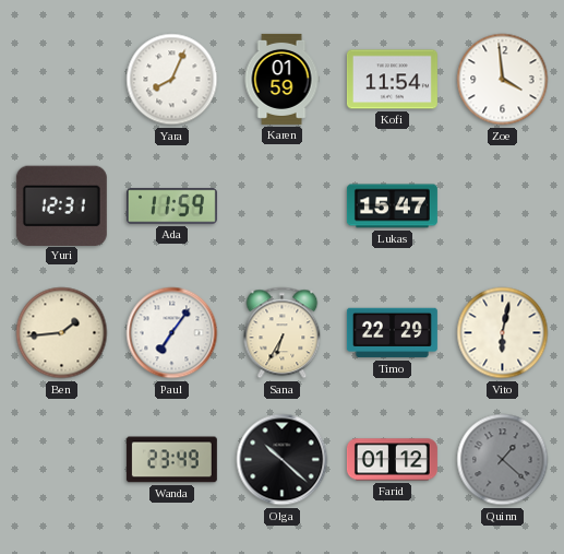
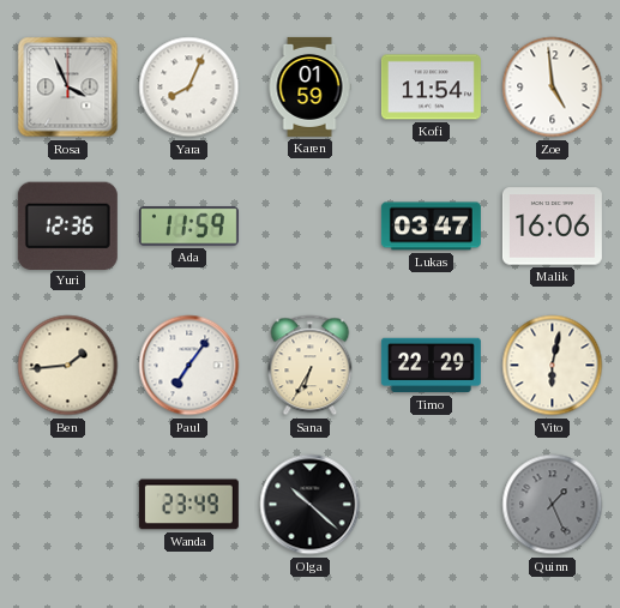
Rosa: none -> 3:56 (68, 88)
Zoe: 3:59 -> 4:59 (553, 88)
Yuri: 12:31 -> 12:36 (67, 225)
Lukas: 15:47 -> 03:47 (431, 227)
Malik: none -> 16:06 (552, 227)
Farid: 01:12 -> none (392, 460)
Quinn: 1:22 -> 1:26 (553, 505)
